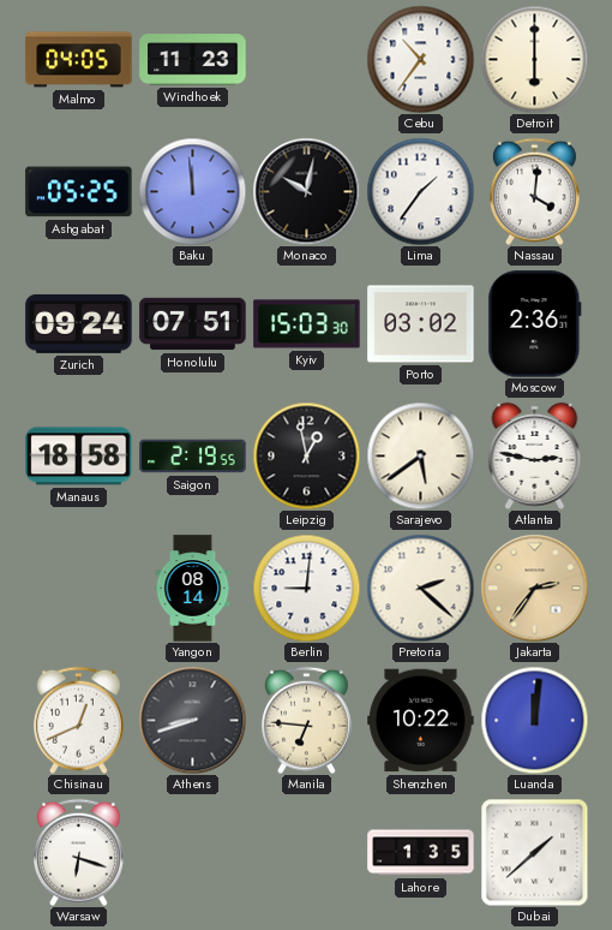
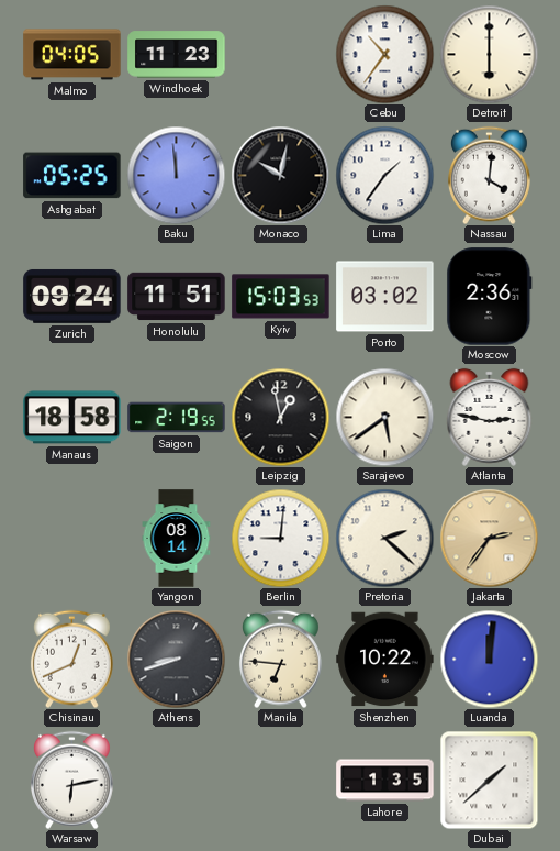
Honolulu: 07:51 -> 11:51 (177, 297)
Kyiv: 15:03:30 -> 15:03:53 (281, 297)
Warsaw: 6:18 -> 6:13 (71, 780)
